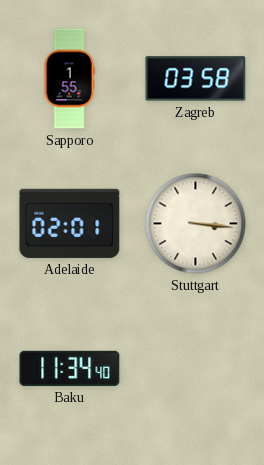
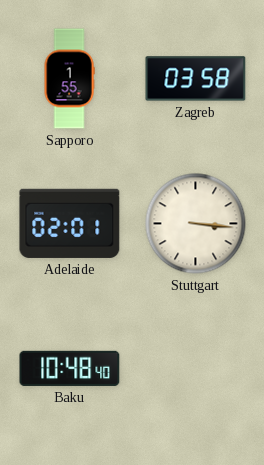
Baku: 11:34 -> 10:48 (70, 368)
